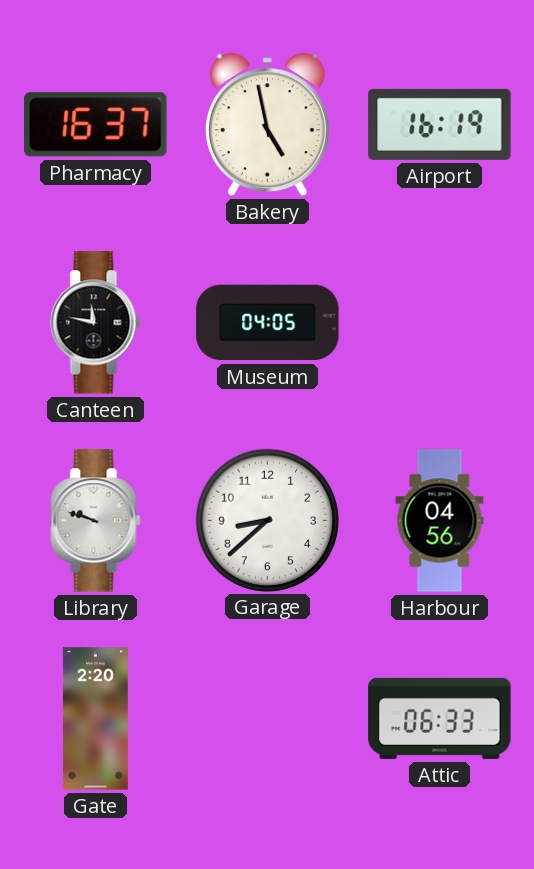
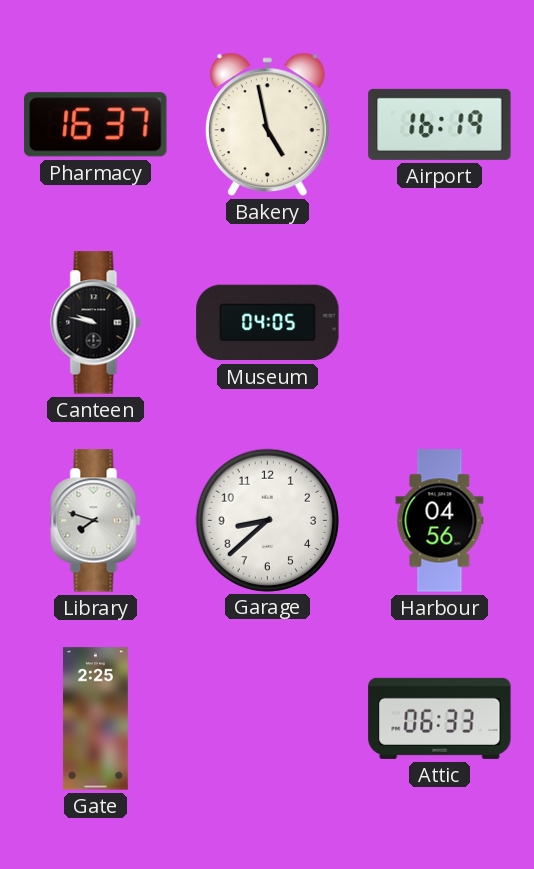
Canteen: 11:47 -> 9:47 (96, 323)
Library: 9:48 -> 7:48 (96, 521)
Gate: 2:20 -> 2:25 (95, 719)
